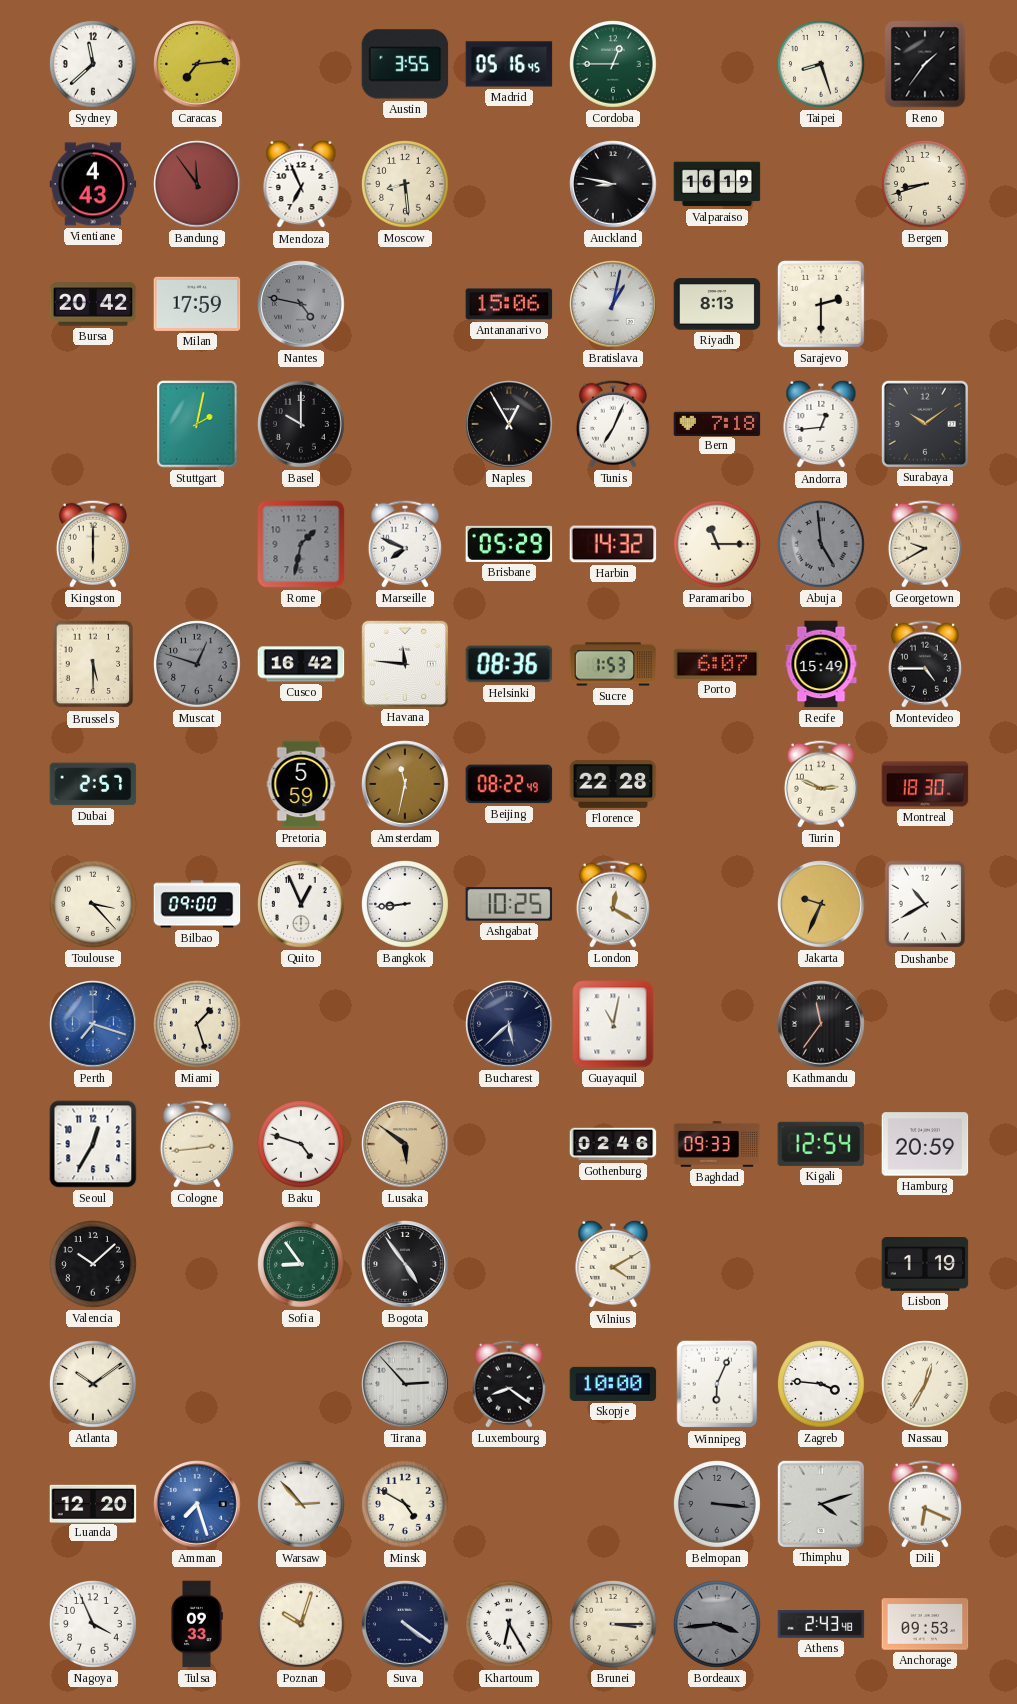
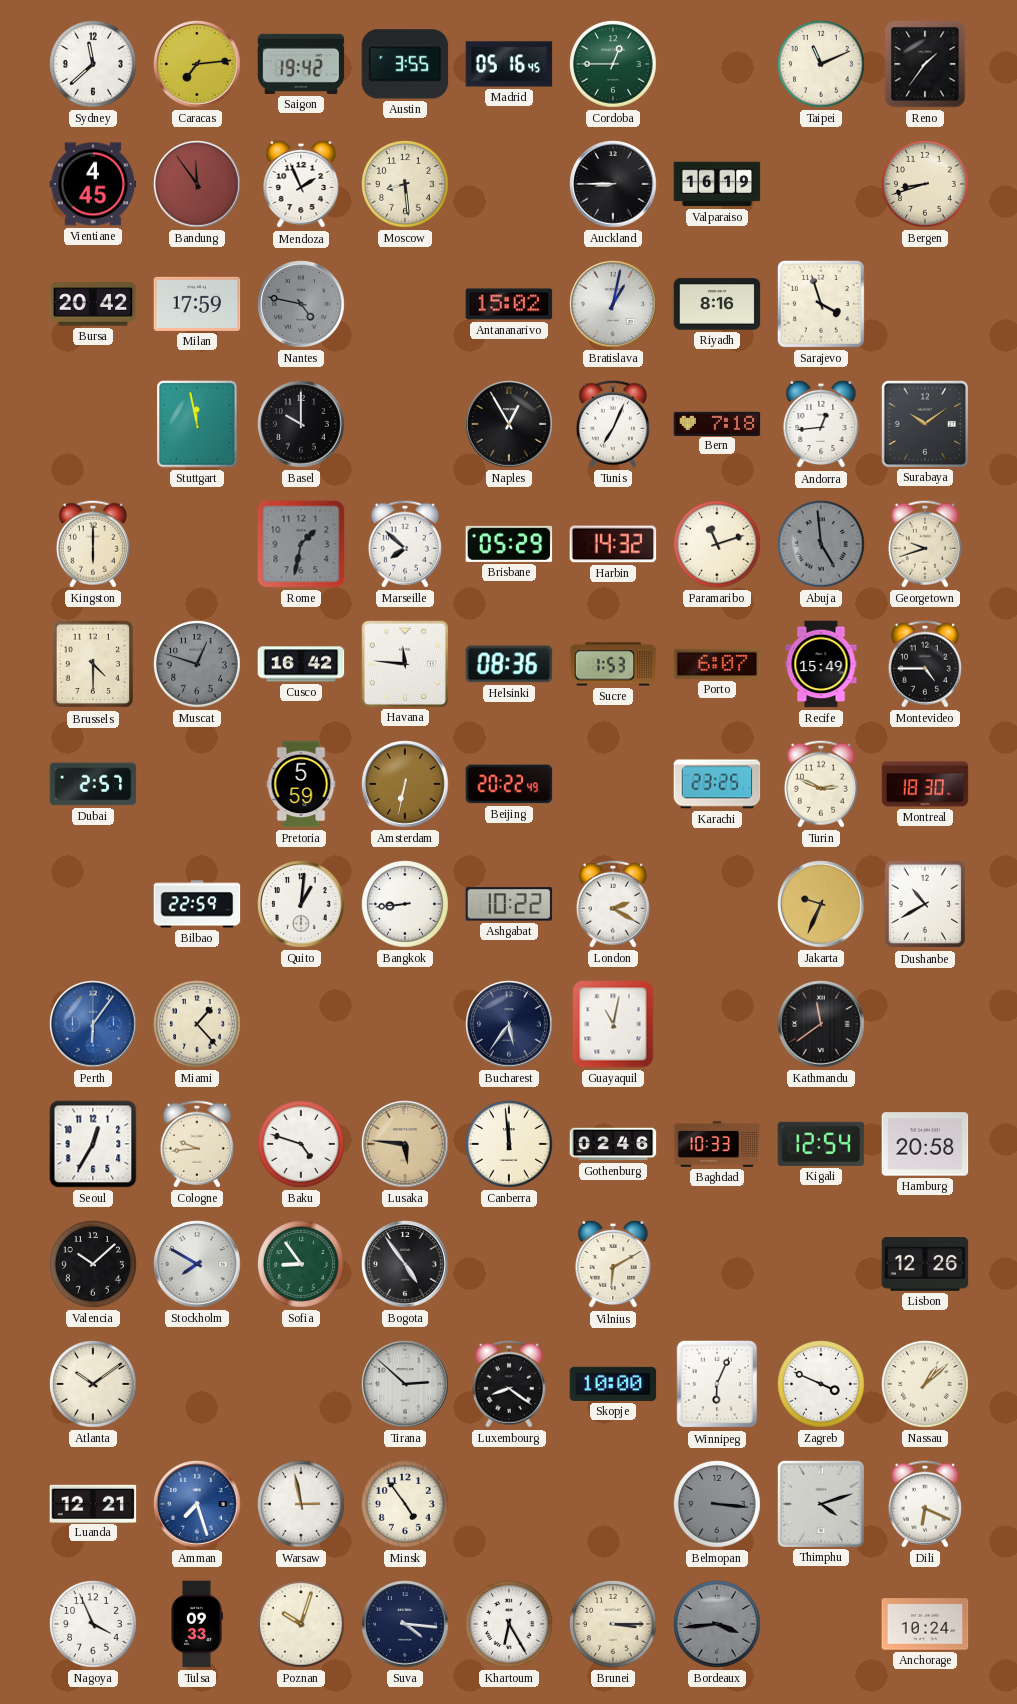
Saigon: none -> 19:42 (301, 64)
Taipei: 8:27 -> 11:11 (822, 65)
Vientiane: 4:43 -> 4:45 (93, 184)
Mendoza: 6:56 -> 1:56 (301, 184)
Auckland: 8:47 -> 8:45 (613, 184)
Antananarivo: 15:06 -> 15:02 (509, 304)
Riyadh: 8:13 -> 8:16 (717, 304)
Sarajevo: 2:30 -> 3:57 (821, 304)
Stuttgart: 2:02 -> 11:58 (197, 424)
Marseille: 7:49 -> 7:52 (405, 544)
Paramaribo: 11:15 -> 11:12 (718, 545)
Georgetown: 9:40 -> 9:42 (925, 544)
Brussels: 5:30 -> 4:30 (93, 664)
Amsterdam: 11:32 -> 6:32 (405, 784)
Beijing: 08:22 -> 20:22 (509, 784)
Florence: 22:28 -> none (613, 784)
Karachi: none -> 23:25 (717, 784)
Toulouse: 3:23 -> none (94, 905)
Bilbao: 09:00 -> 22:59 (197, 904)
Quito: 12:56 -> 1:01 (301, 904)
Ashgabat: 10:25 -> 10:22 (509, 904)
London: 12:20 -> 2:20 (613, 904)
Perth: 7:18 -> 6:06 (93, 1024)
Miami: 1:27 -> 1:23 (198, 1025)
Bucharest: 5:38 -> 5:36 (509, 1024)
Kathmandu: 11:36 -> 11:39 (821, 1024)
Cologne: 2:44 -> 9:44 (197, 1144)
Lusaka: 5:51 -> 5:46 (405, 1144)
Canberra: none -> 11:59 (510, 1145)
Baghdad: 09:33 -> 10:33 (717, 1144)
Hamburg: 20:59 -> 20:58 (925, 1144)
Stockholm: none -> 7:50 (197, 1264)
Vilnius: 4:10 -> 6:10 (613, 1264)
Lisbon: 1:19 -> 12:26 (925, 1265)
Tirana: 2:53 -> 2:52 (405, 1384)
Zagreb: 3:46 -> 3:49 (822, 1385)
Nassau: 12:35 -> 1:08 (926, 1385)
Luanda: 12:20 -> 12:21 (93, 1503)
Warsaw: 2:53 -> 2:58 (302, 1505)
Minsk: 4:50 -> 4:54 (406, 1505)
Suva: 4:21 -> 4:16 (405, 1624)
Athens: 2:43 -> none (821, 1624)
Anchorage: 09:53 -> 10:24 (925, 1624)
